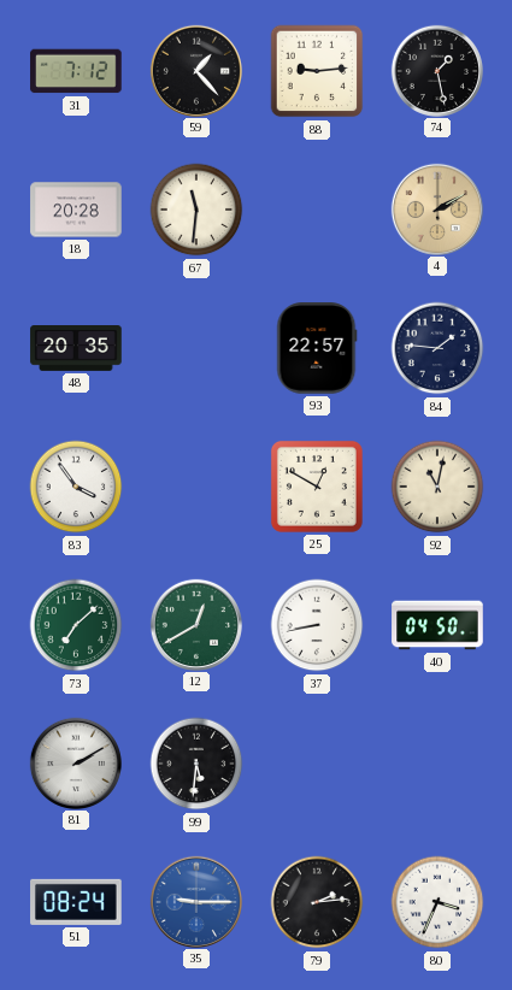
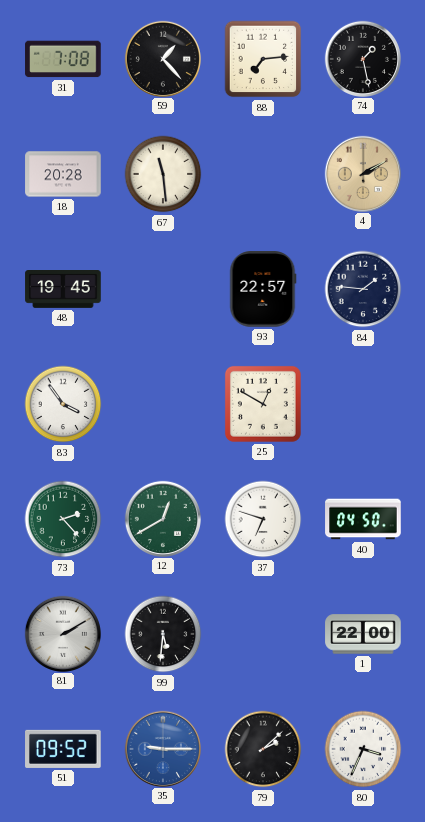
31: 7:12 -> 7:08 (63, 59)
88: 9:14 -> 7:14 (263, 59)
67: 11:31 -> 11:29 (163, 174)
48: 20:35 -> 19:45 (63, 290)
92: 11:02 -> none (437, 487)
73: 7:08 -> 2:23 (63, 519)
37: 8:43 -> 6:48 (263, 519)
1: none -> 22:00 (363, 634)
51: 08:24 -> 09:52 (63, 749)
79: 2:14 -> 2:08 (263, 749)
